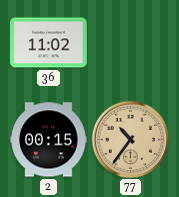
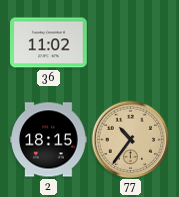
2: 00:15 -> 18:15 (49, 140)
